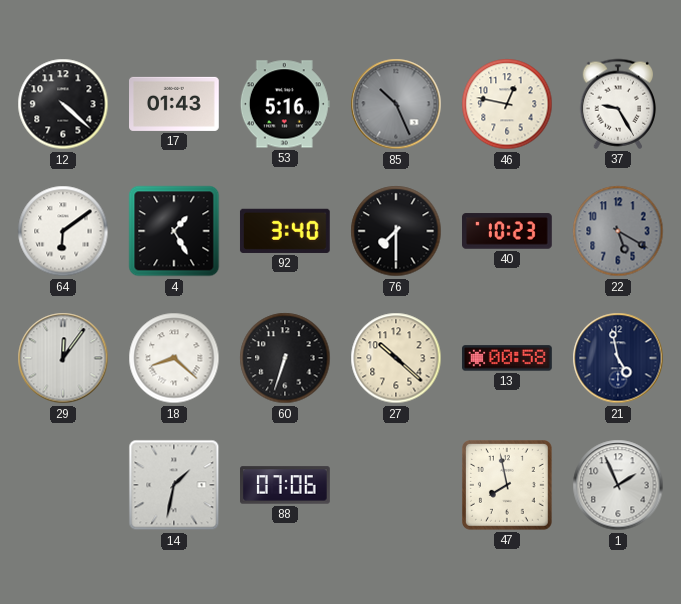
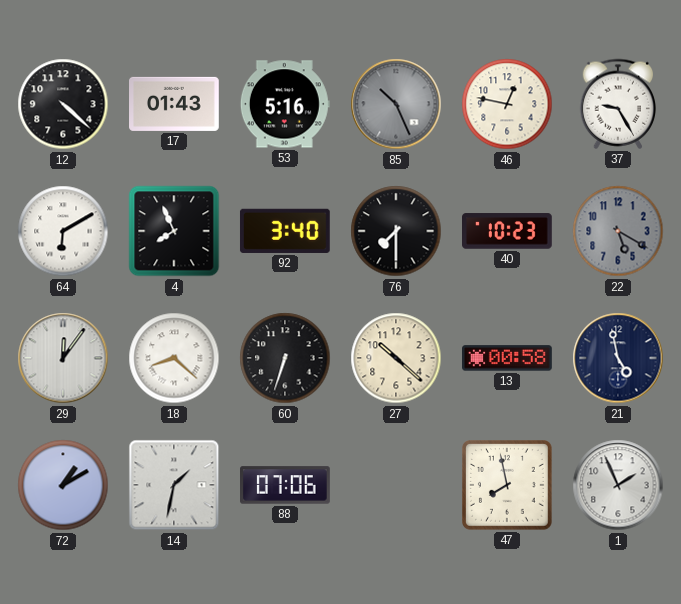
64: 6:09 -> 6:10 (63, 231)
4: 1:25 -> 7:56 (174, 231)
72: none -> 1:10 (63, 485)
